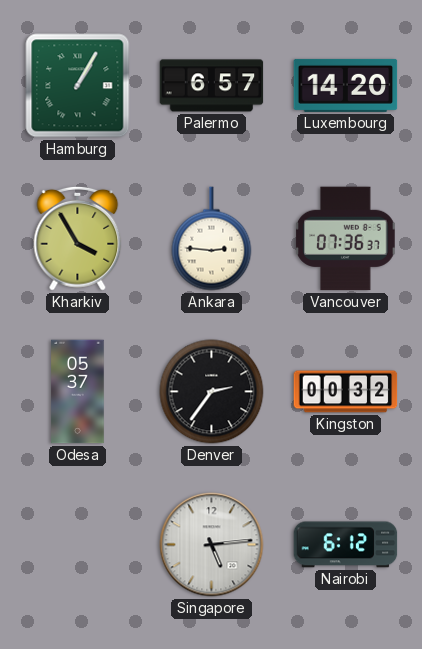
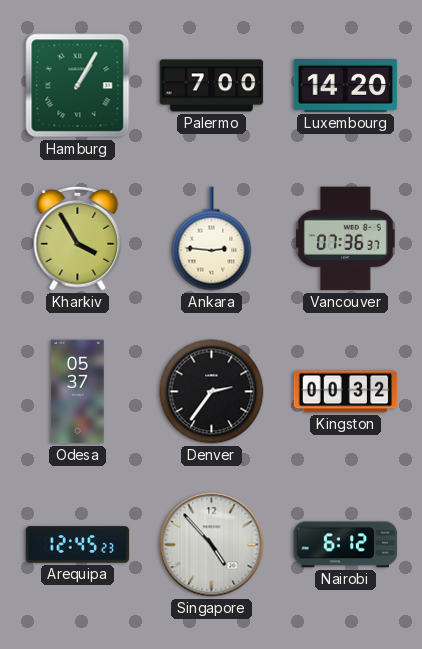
Palermo: 6:57 -> 7:00 (212, 86)
Arequipa: none -> 12:45 (78, 545)
Singapore: 5:14 -> 4:53 (212, 545)
